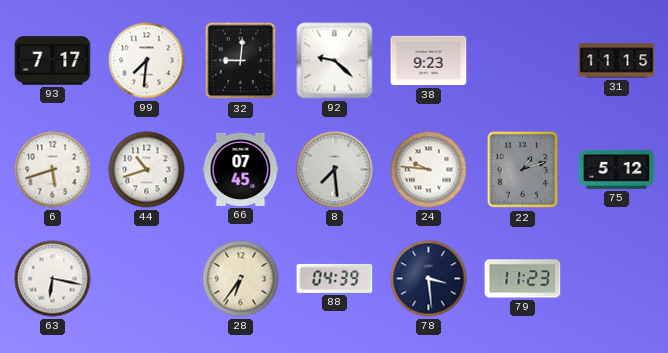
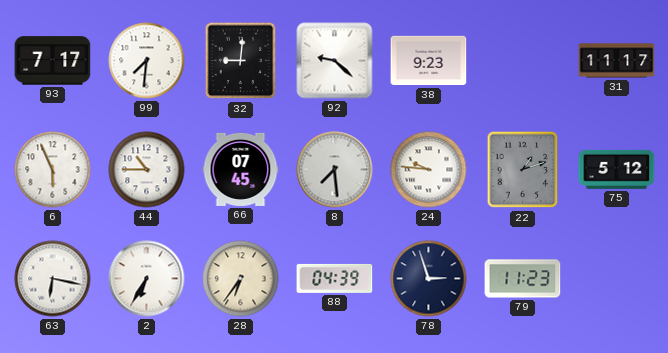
31: 11:15 -> 11:17 (617, 61)
6: 5:42 -> 5:56 (53, 170)
44: 10:42 -> 10:45 (147, 170)
2: none -> 6:35 (147, 279)
78: 3:29 -> 2:57 (429, 279)
